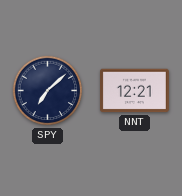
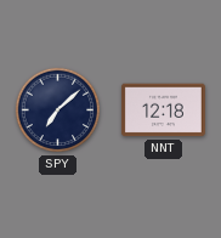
NNT: 12:21 -> 12:18 (163, 110)
